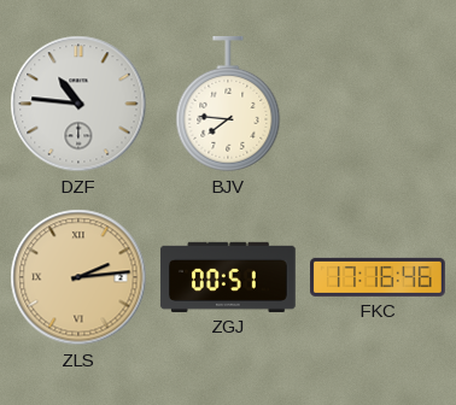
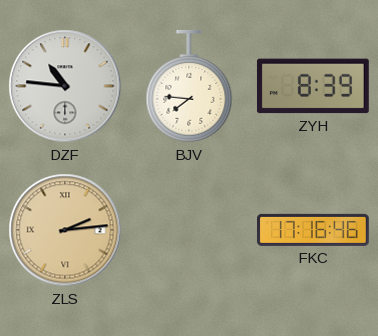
ZYH: none -> 8:39 (313, 86)
ZGJ: 00:51 -> none (228, 277)
